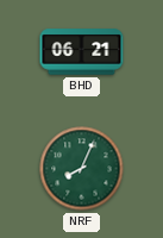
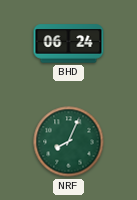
BHD: 06:21 -> 06:24 (69, 44)
